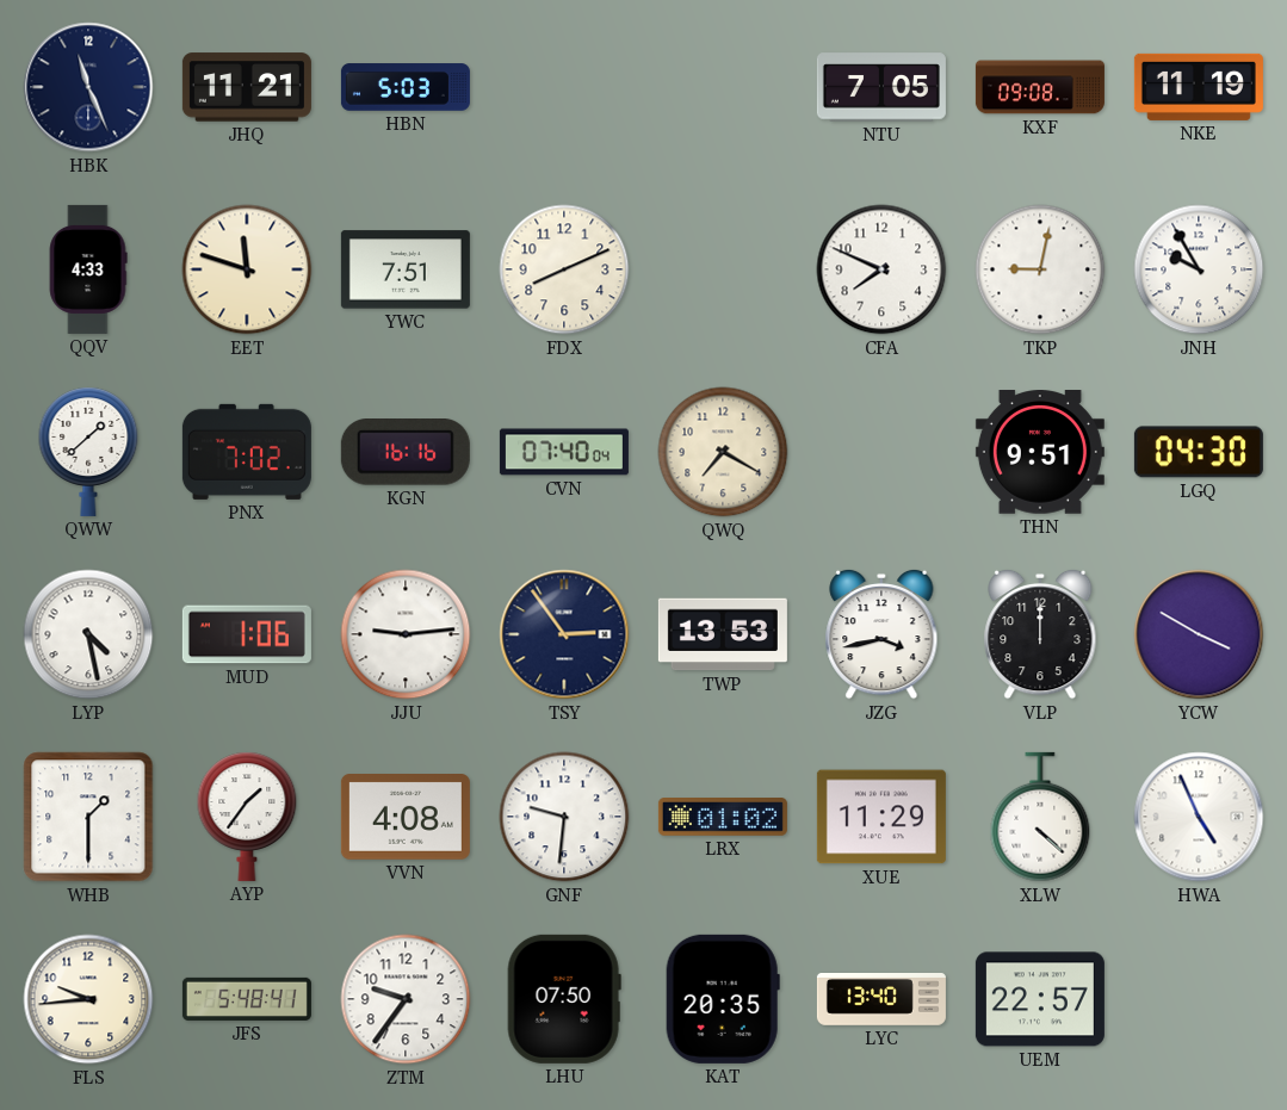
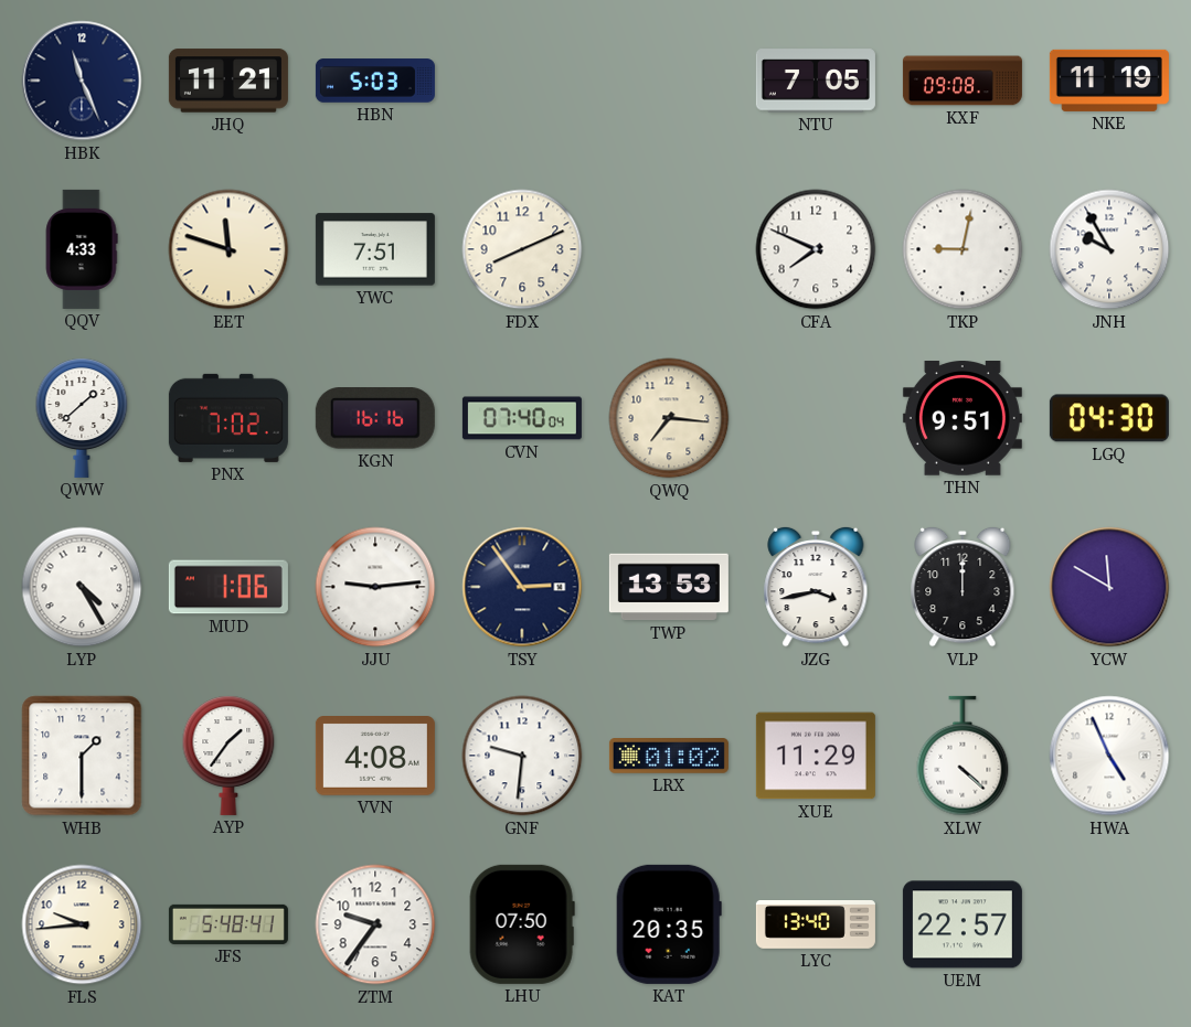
QWQ: 7:20 -> 7:16 (669, 418)
LYP: 4:28 -> 4:25 (82, 587)
YCW: 3:50 -> 11:50 (1109, 587)
